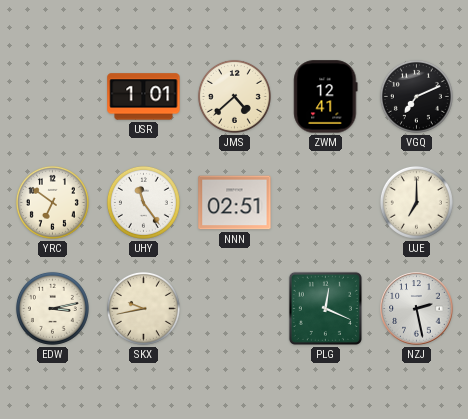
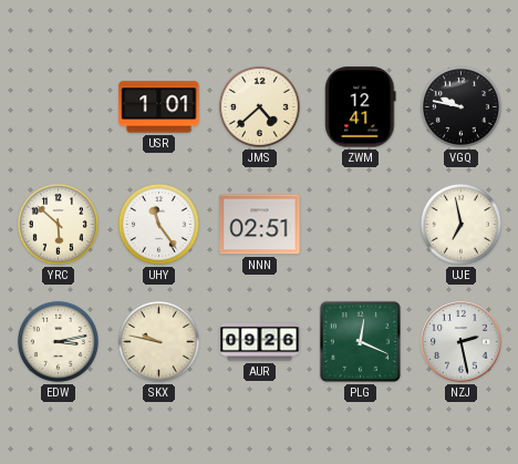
VGQ: 7:11 -> 9:47 (460, 106)
YRC: 6:51 -> 5:52 (58, 224)
UJE: 7:00 -> 6:58 (460, 224)
SKX: 9:43 -> 9:47 (158, 341)
AUR: none -> 09:26 (260, 342)
